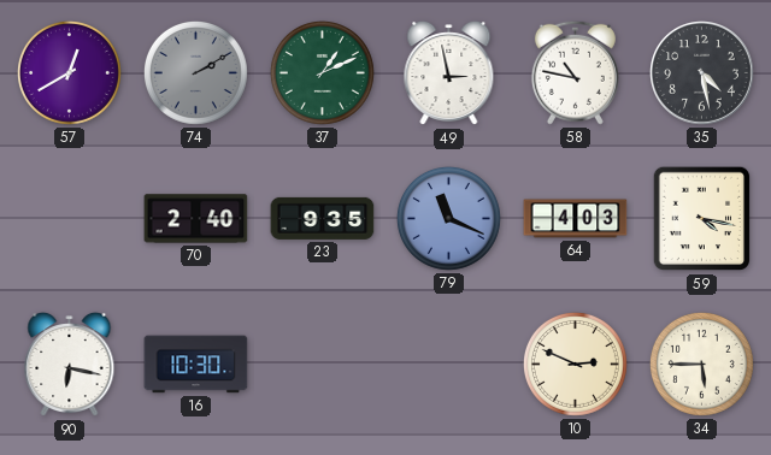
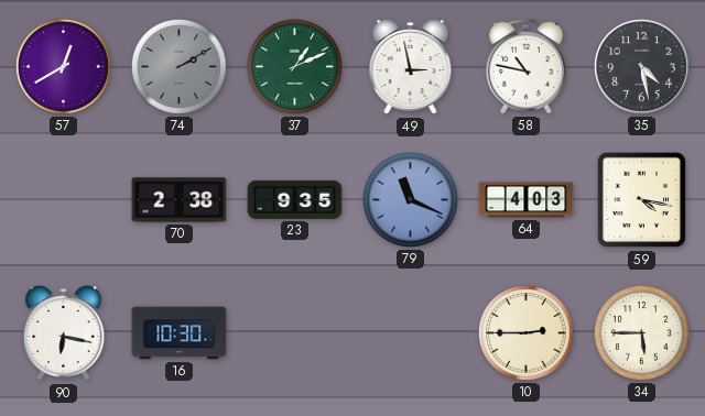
70: 2:40 -> 2:38 (180, 200)
10: 2:49 -> 2:45 (525, 332)
